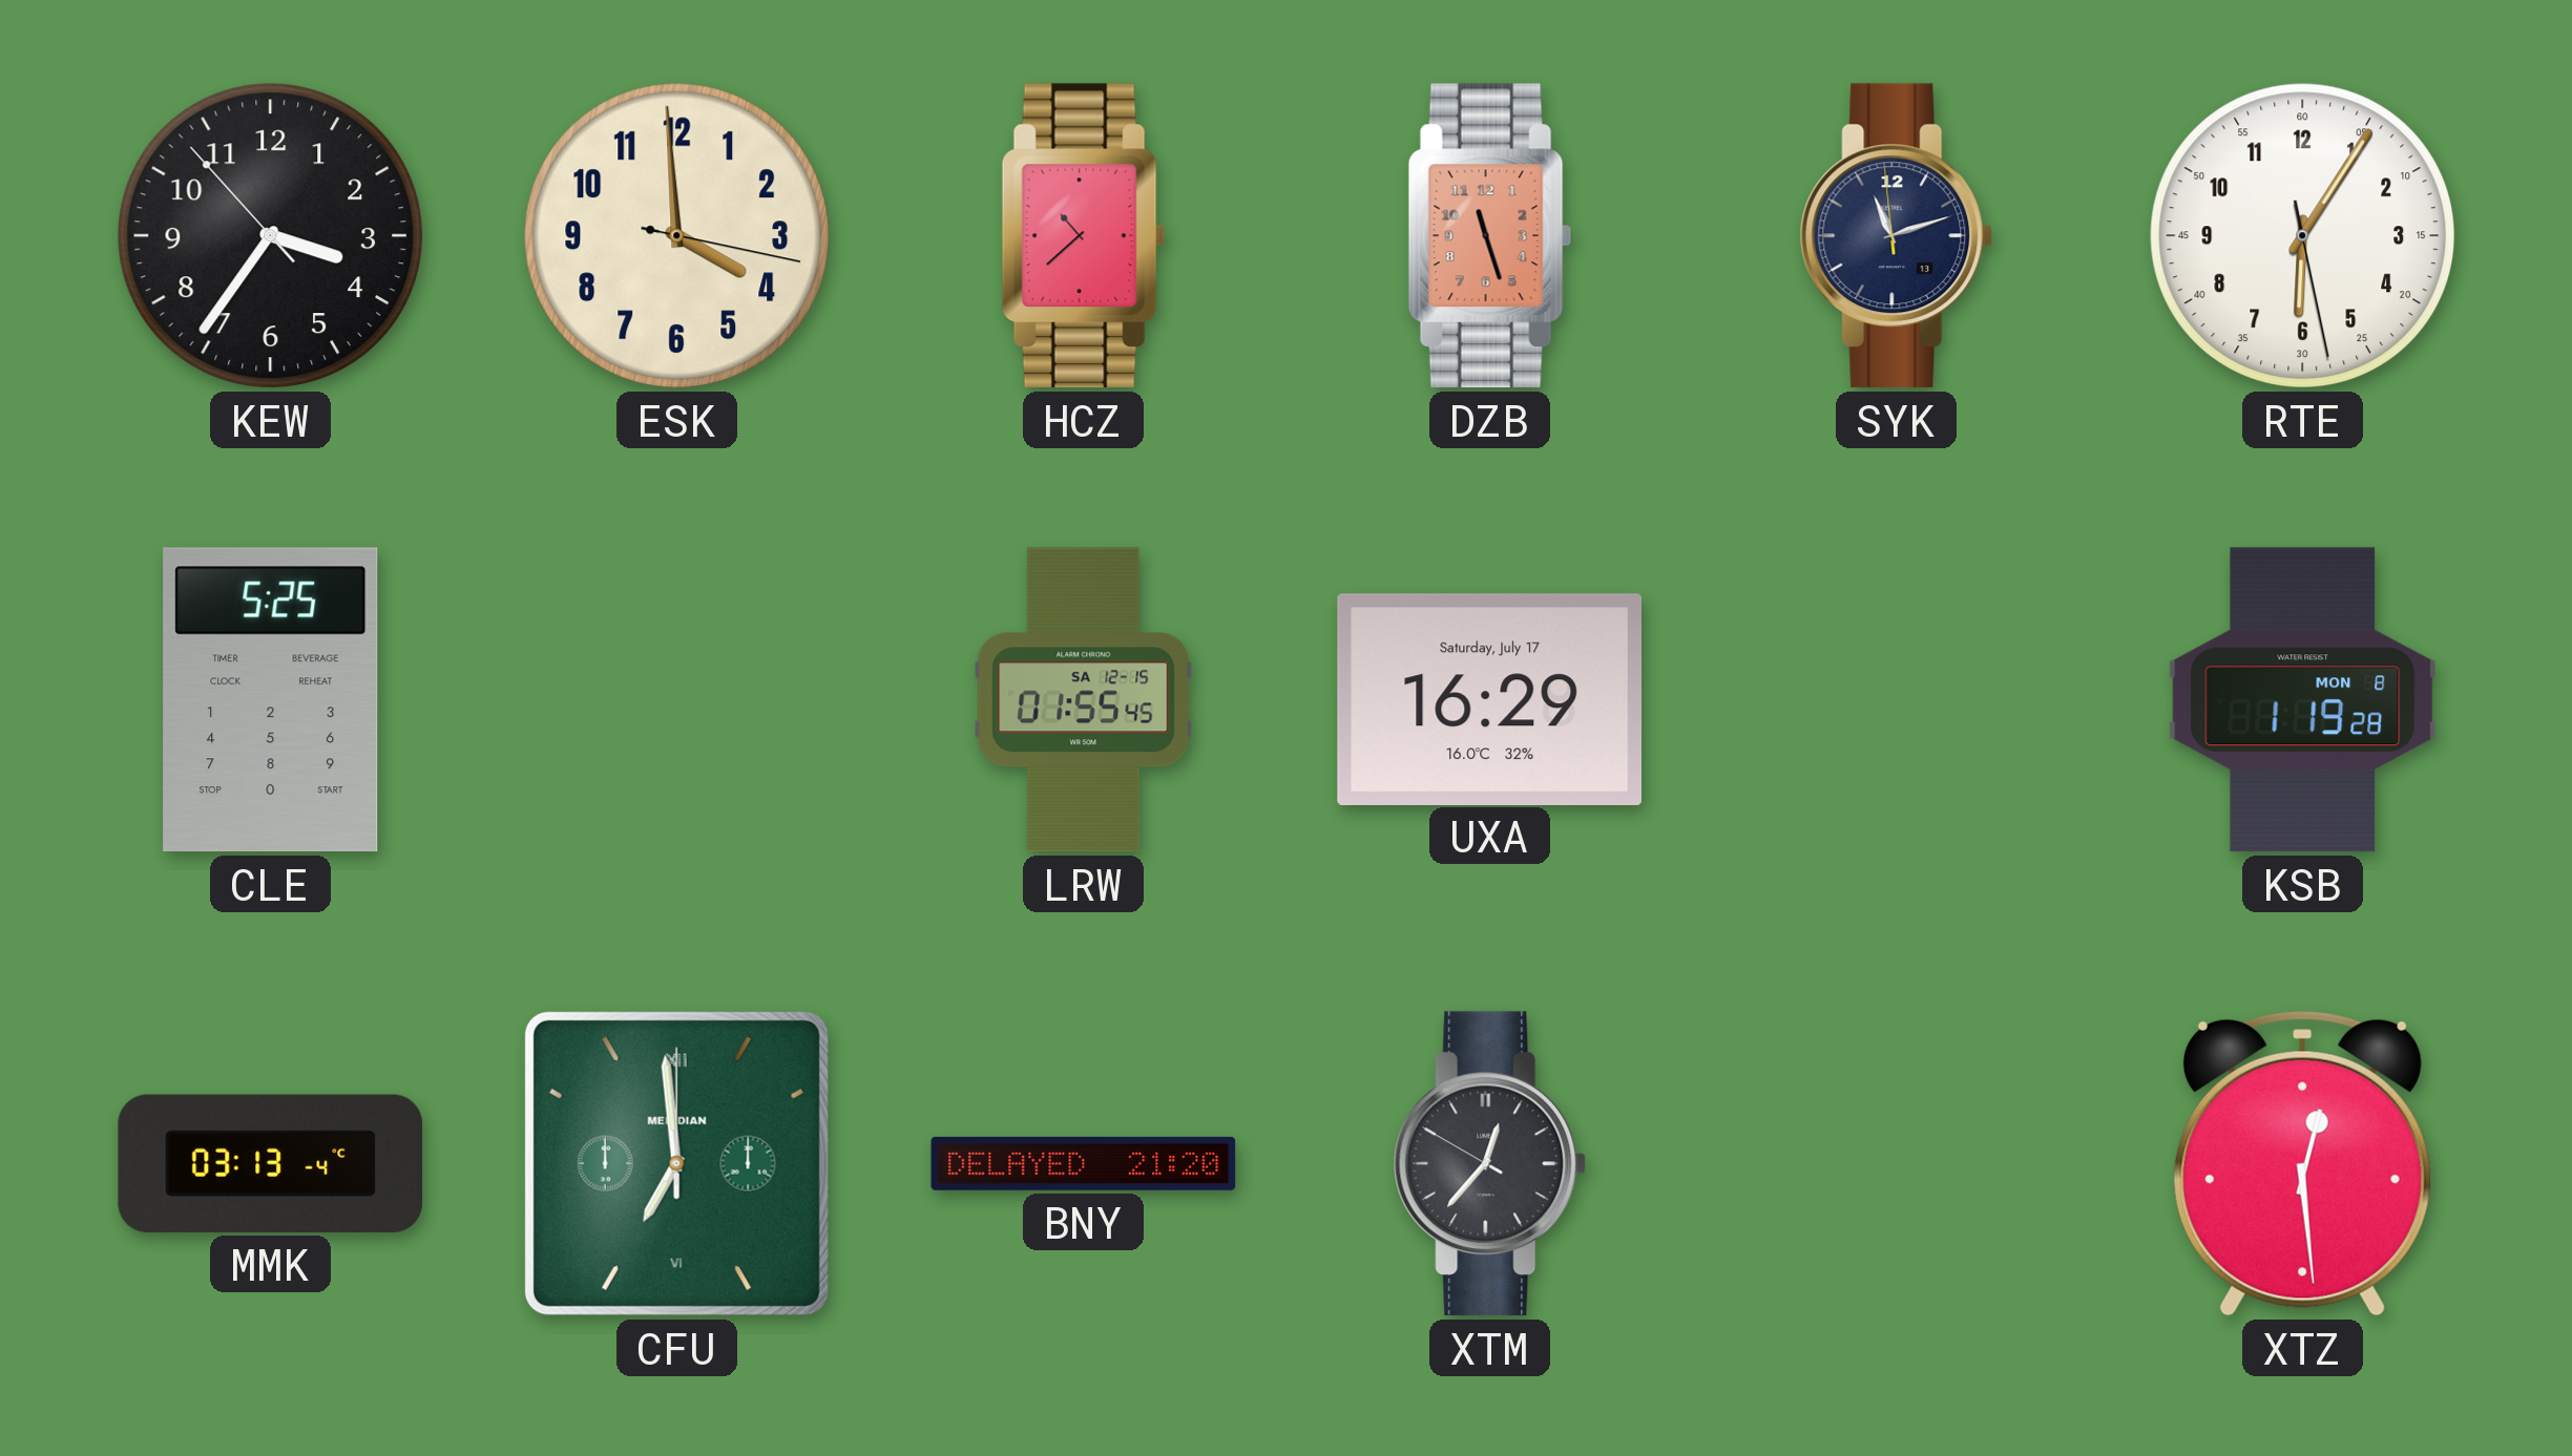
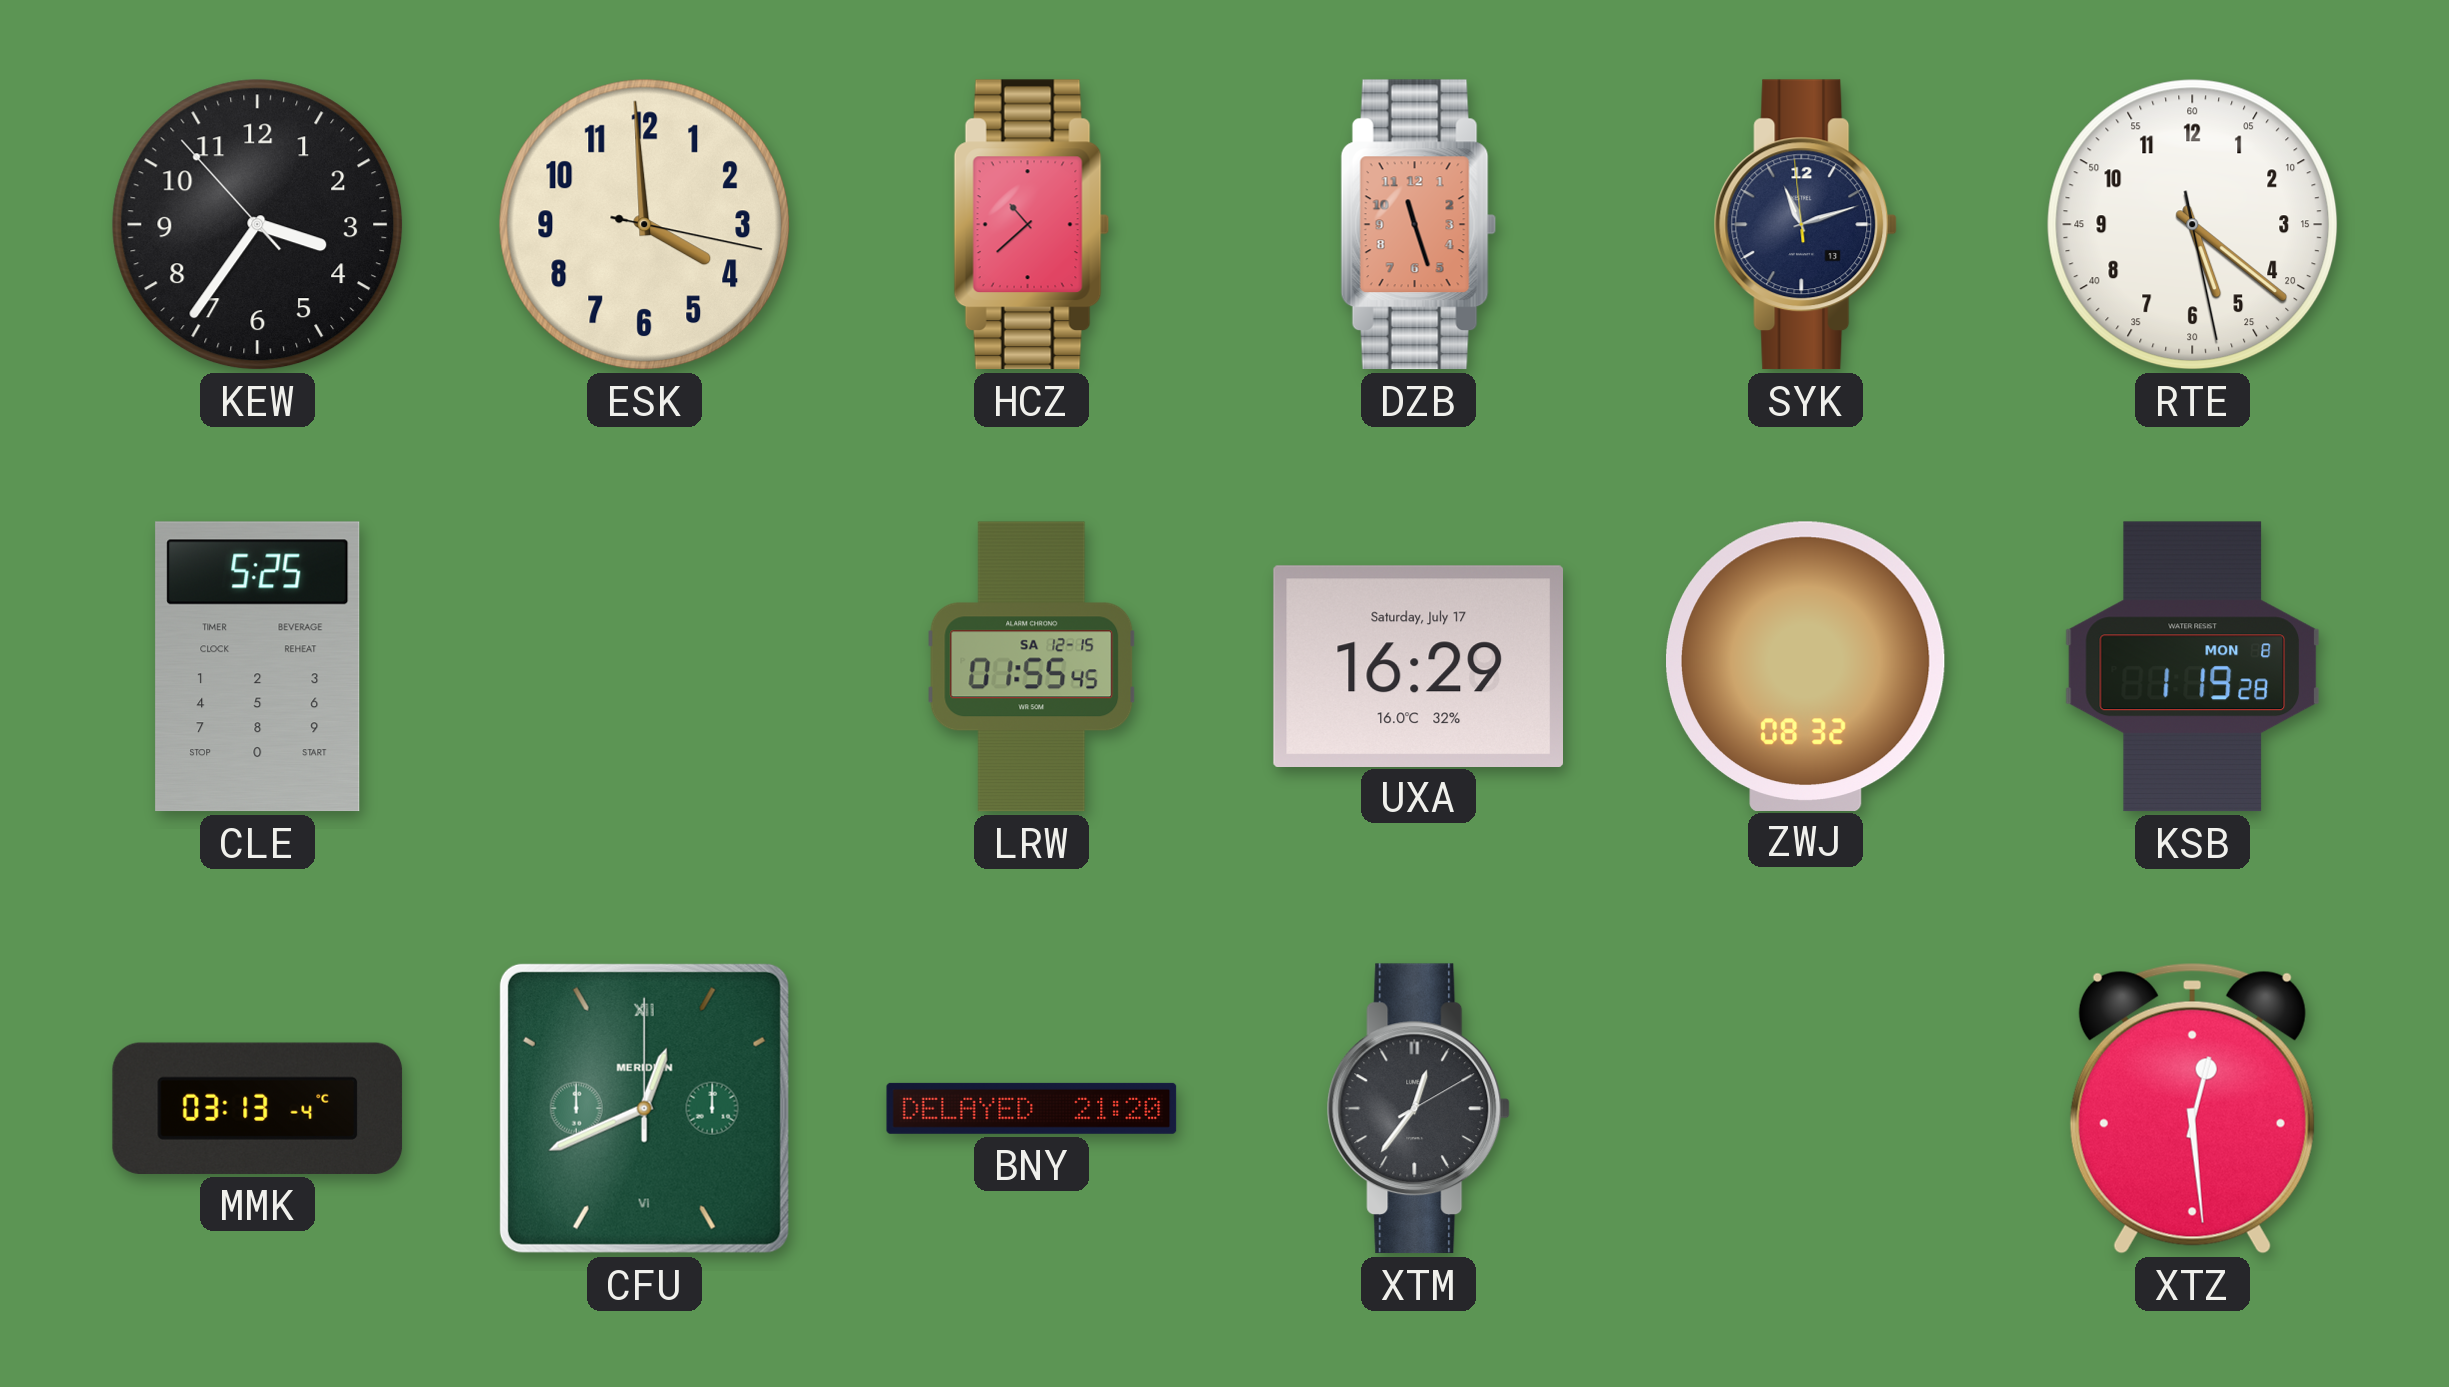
RTE: 6:05 -> 5:21 (2193, 225)
ZWJ: none -> 08:32 (1806, 666)
CFU: 6:59 -> 12:41 (644, 1108)
XTM: 12:36:50 -> 12:36:10 (1419, 1109)
